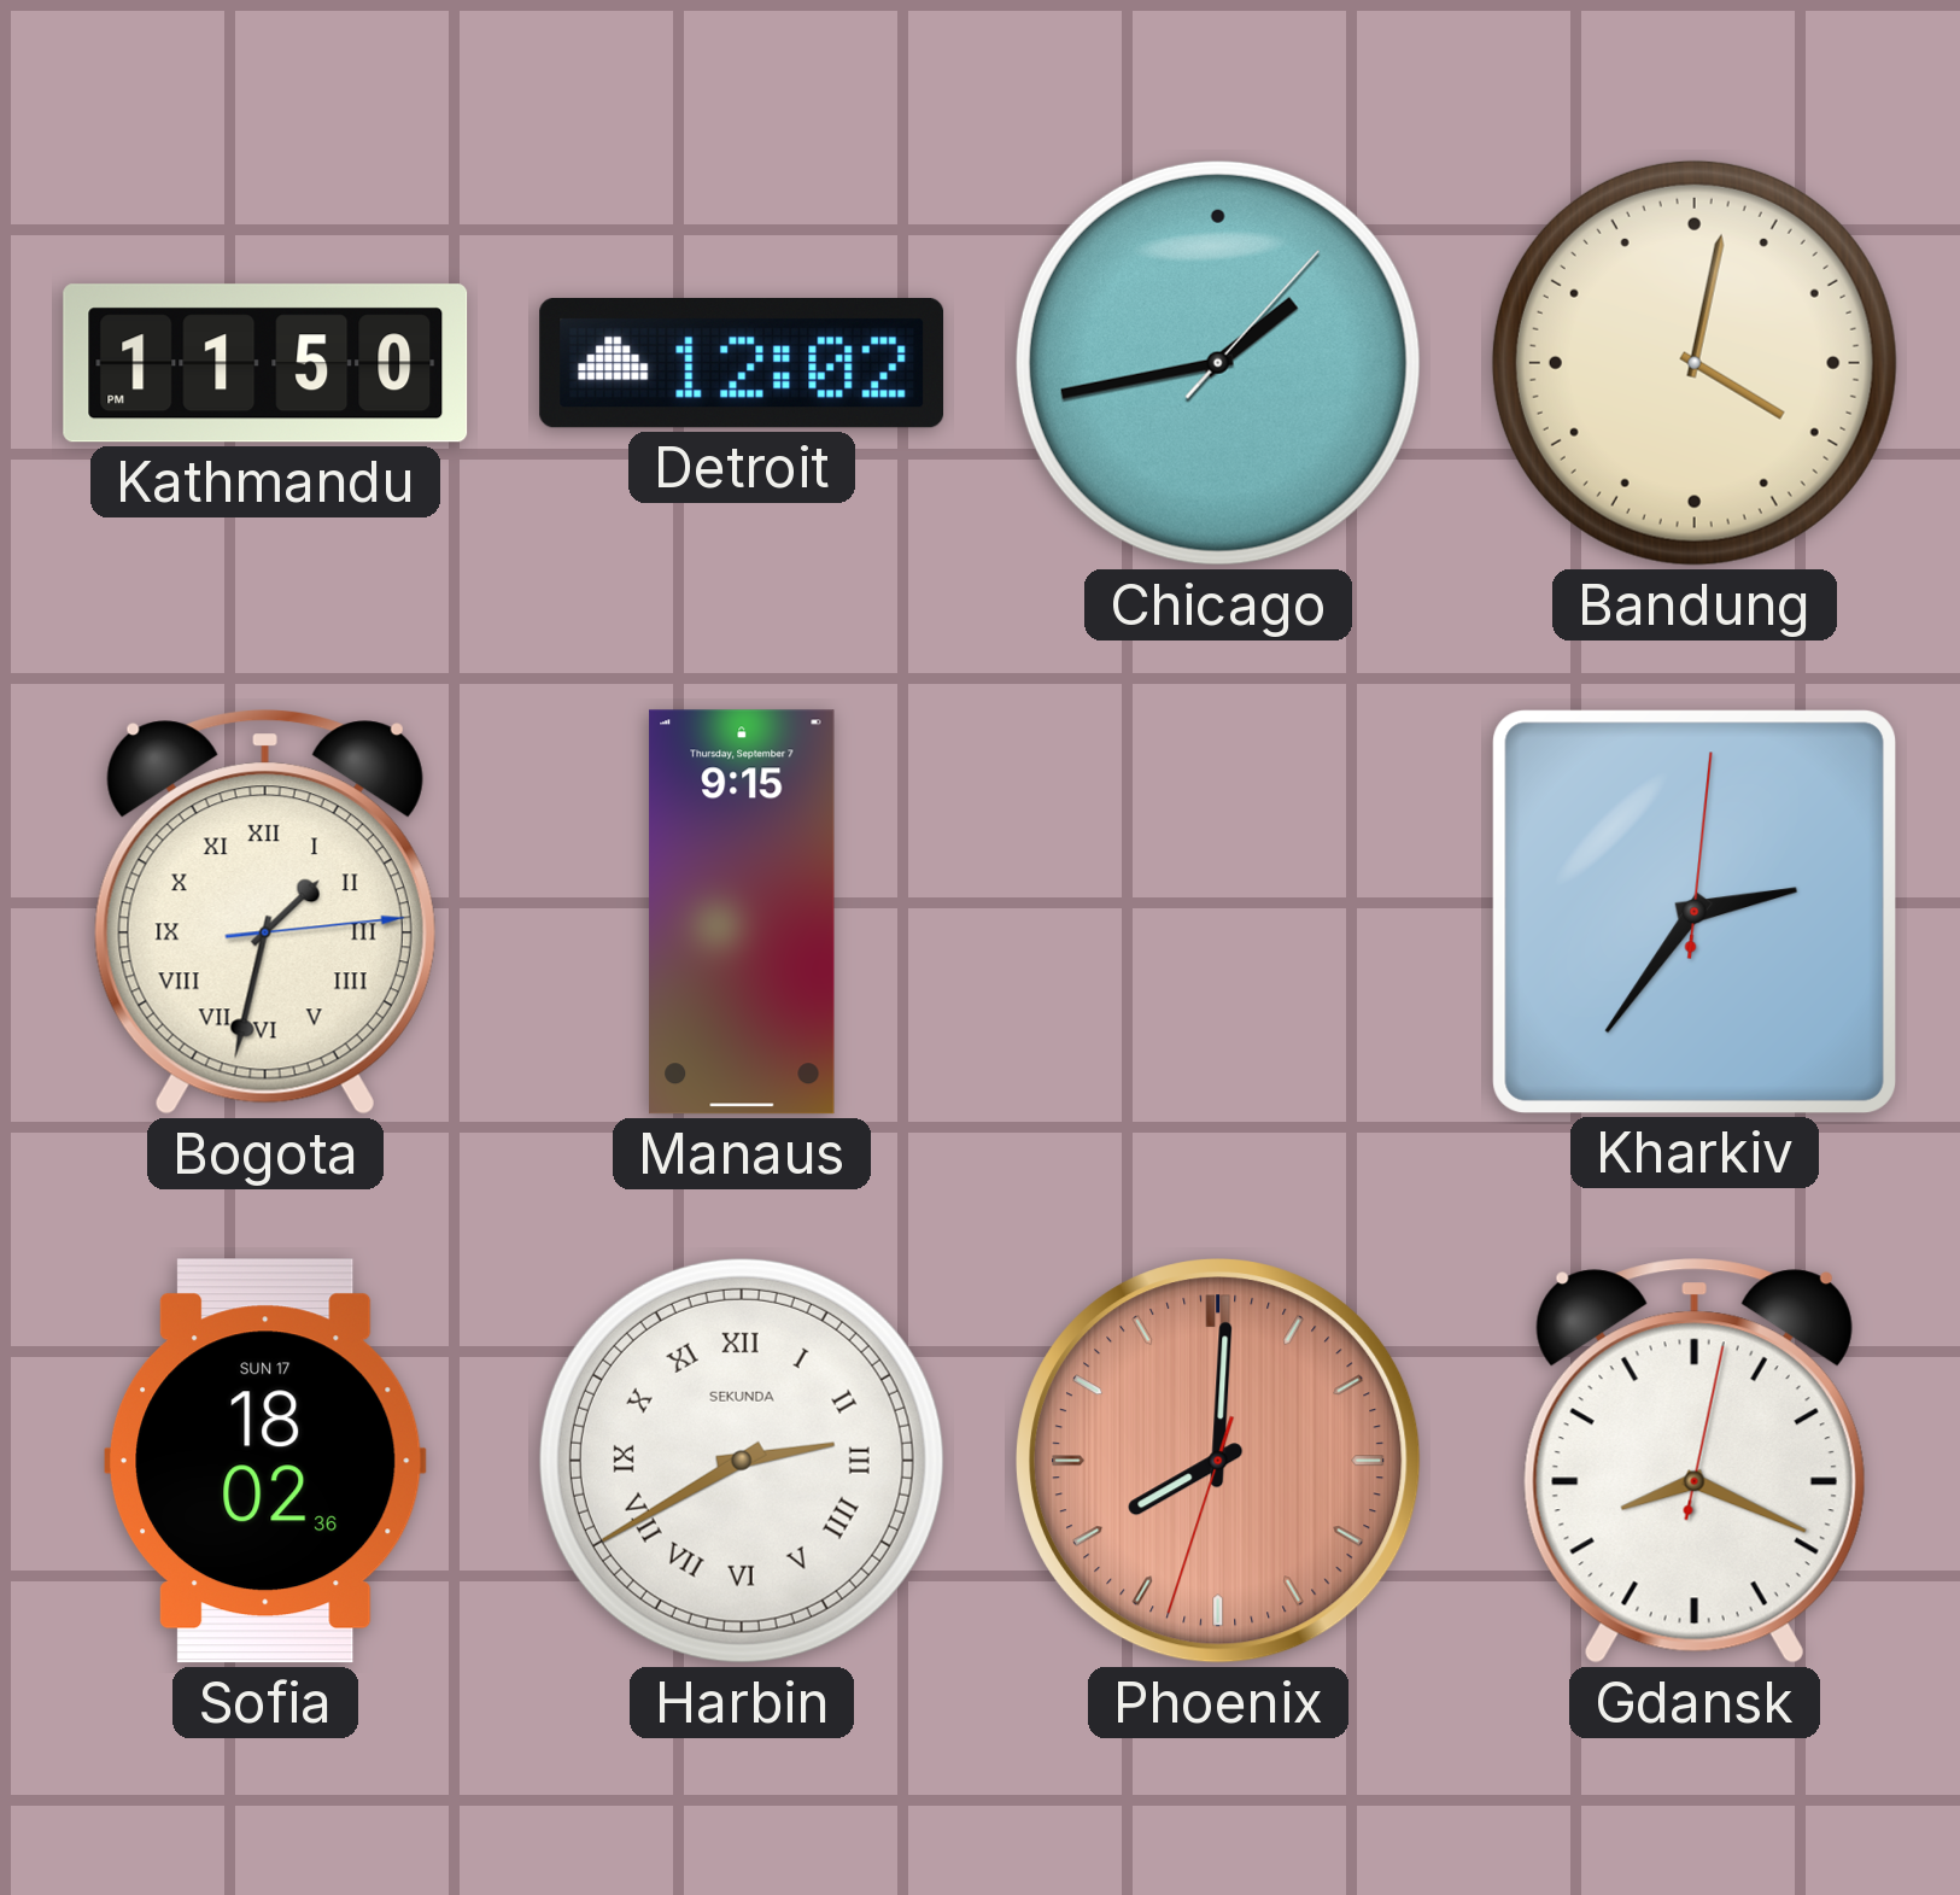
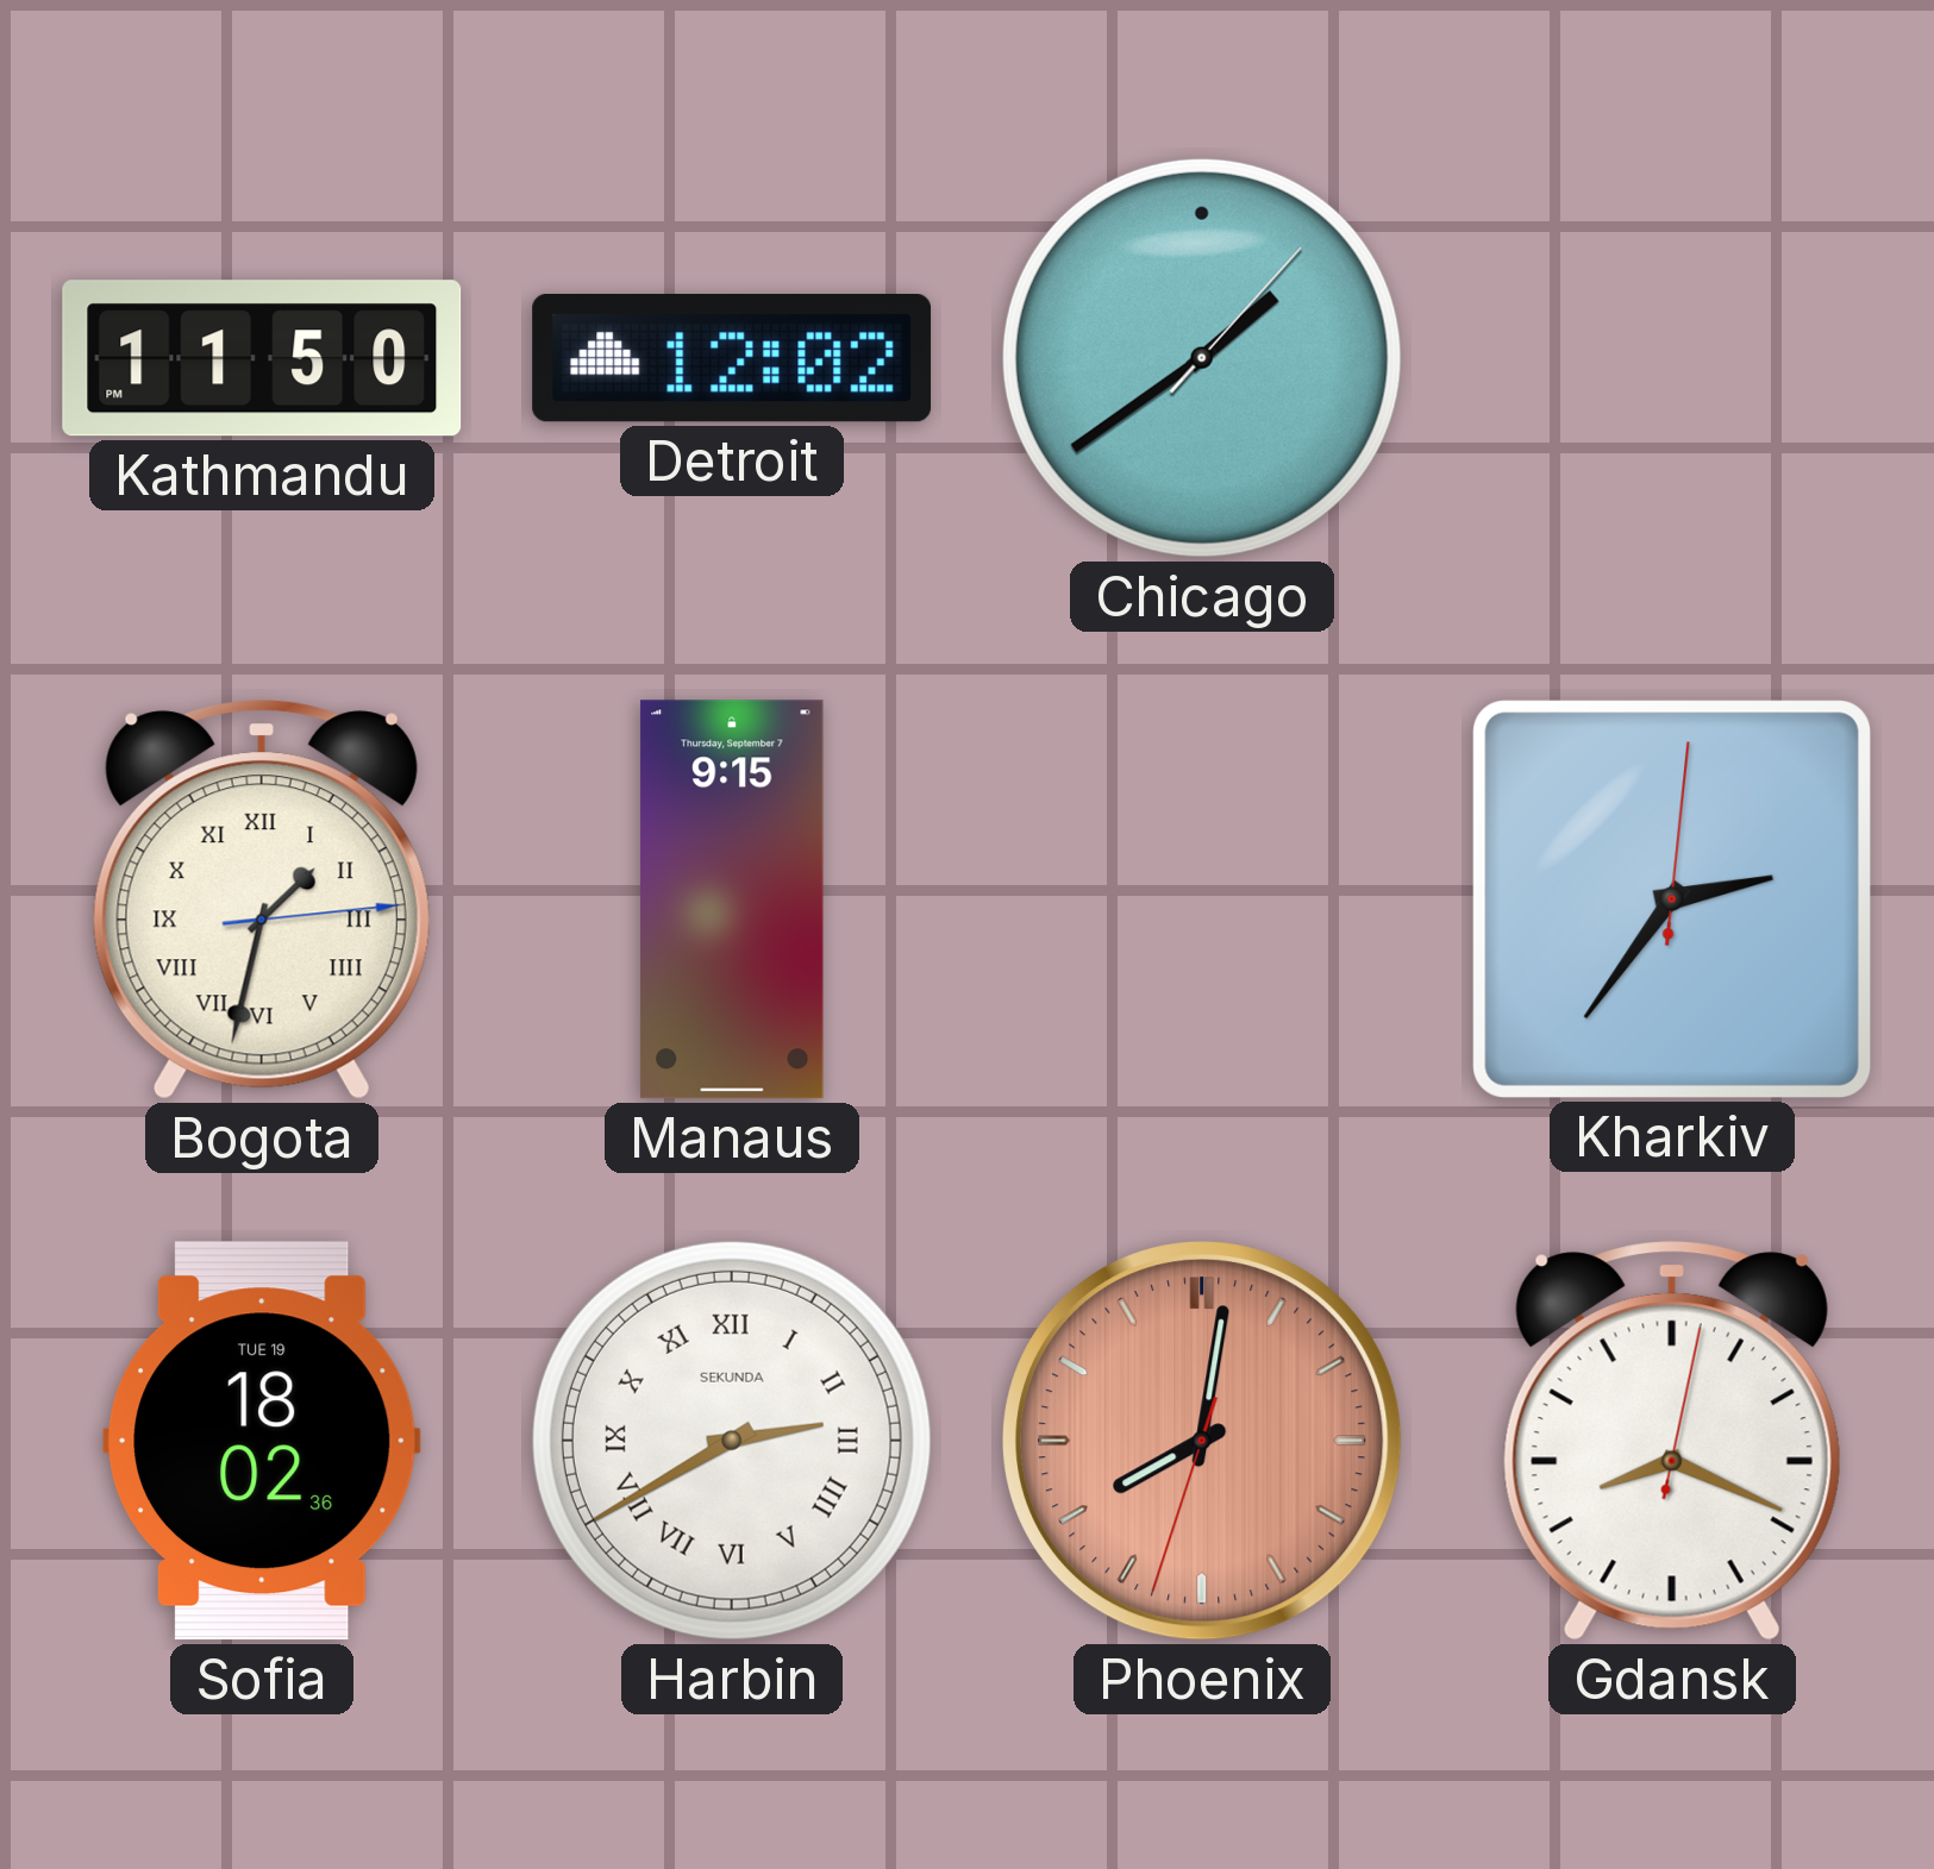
Chicago: 1:43 -> 1:39 (1202, 358)
Bandung: 4:02 -> none (1695, 363)
Sofia date: SUN 17 -> TUE 19 (263, 1441)
Phoenix: 8:00 -> 8:01 (1202, 1441)
